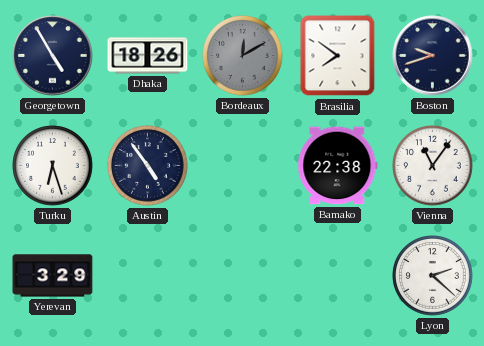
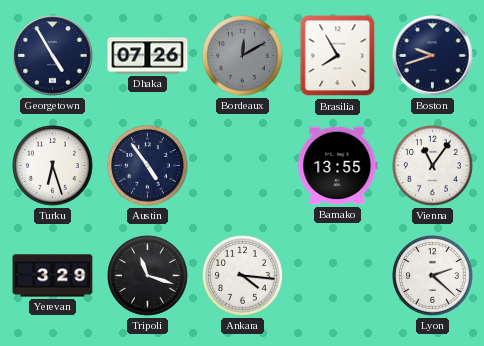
Dhaka: 18:26 -> 07:26 (148, 56)
Brasilia: 7:51 -> 7:55 (338, 56)
Bamako: 22:38 -> 13:55 (338, 166)
Tripoli: none -> 11:18 (148, 276)
Ankara: none -> 4:16 (243, 276)
